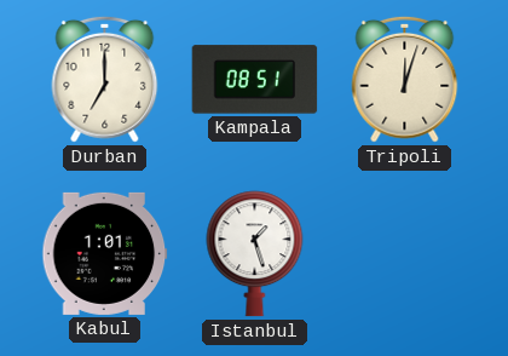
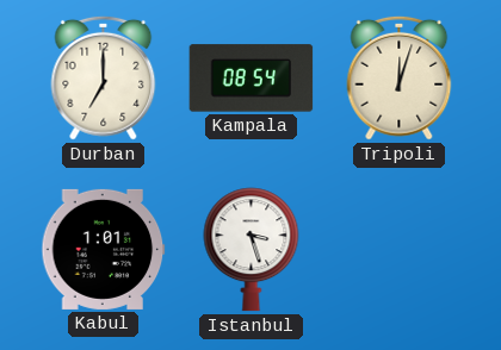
Kampala: 08:51 -> 08:54 (252, 79)
Istanbul: 1:27 -> 3:27 (252, 250)
